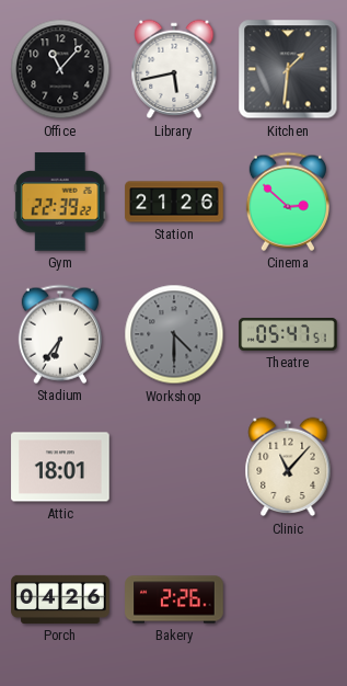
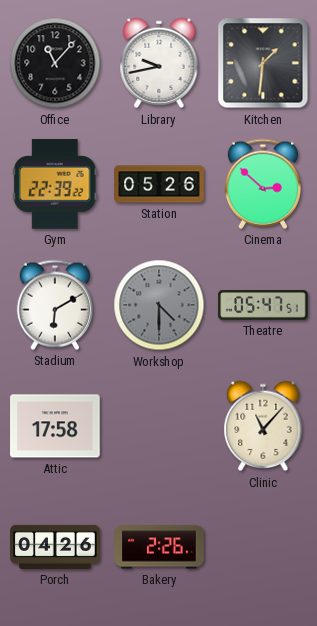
Library: 5:43 -> 9:43 (159, 63)
Station: 21:26 -> 05:26 (159, 184)
Stadium: 6:36 -> 6:10 (55, 305)
Attic: 18:01 -> 17:58 (55, 426)
